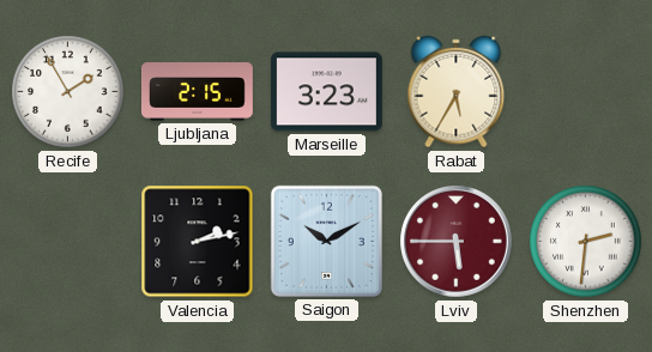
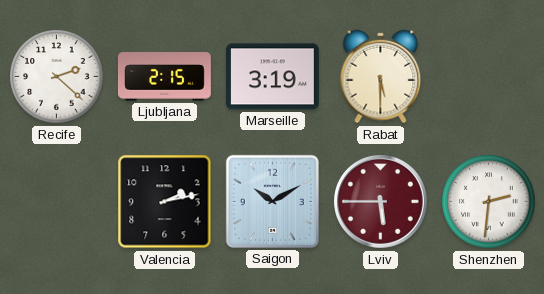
Recife: 1:55 -> 2:22 (57, 77)
Marseille: 3:23 -> 3:19 (272, 77)
Rabat: 5:35 -> 5:30 (381, 77)
